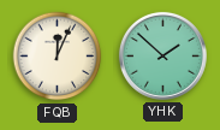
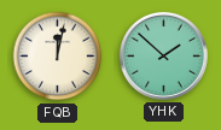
FQB: 12:04 -> 12:02 (58, 57)
